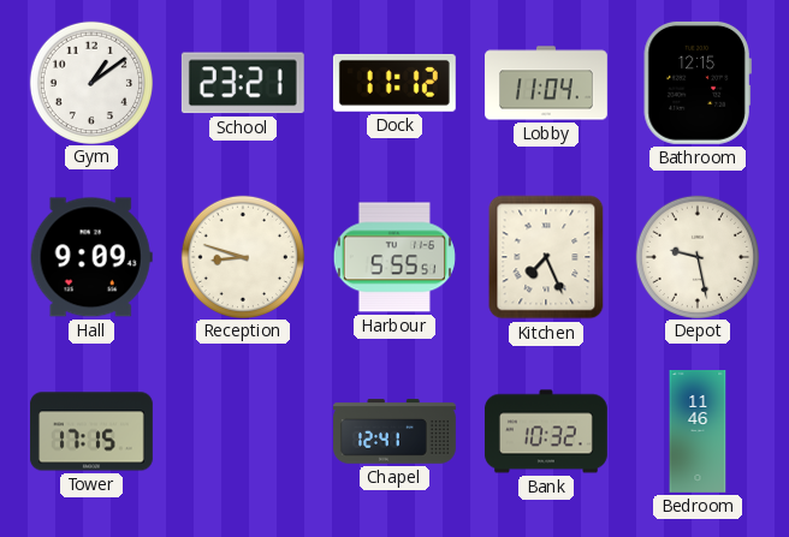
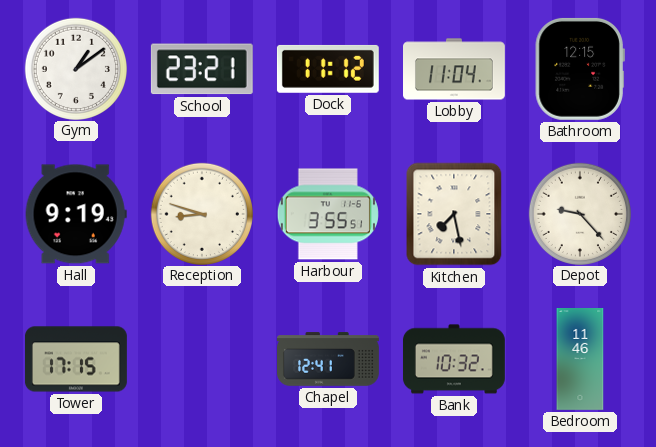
Hall: 9:09 -> 9:19 (76, 214)
Harbour: 5:55 -> 3:55 (328, 214)
Kitchen: 7:26 -> 7:28 (454, 214)
Depot: 9:28 -> 9:23 (579, 213)
